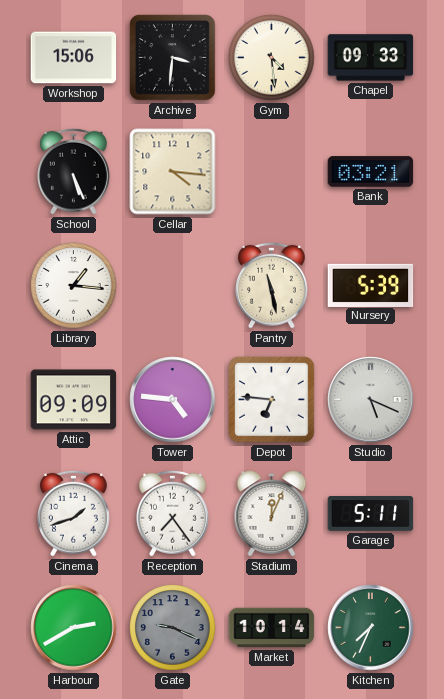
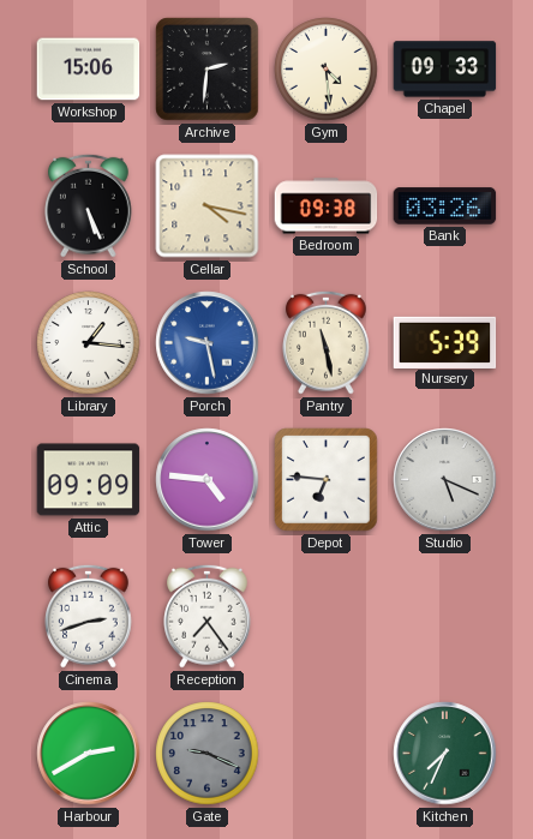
Archive: 3:31 -> 2:31 (208, 70)
Cellar: 4:16 -> 4:17 (208, 206)
Bedroom: none -> 09:38 (327, 206)
Bank: 03:21 -> 03:26 (445, 206)
Porch: none -> 9:28 (208, 343)
Cinema: 1:42 -> 2:42 (89, 616)
Stadium: 12:04 -> none (272, 514)
Garage: 5:11 -> none (371, 514)
Market: 10:14 -> none (272, 628)
